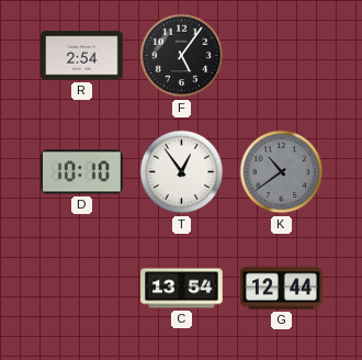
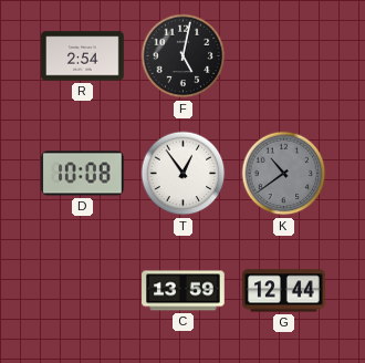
F: 5:06 -> 5:02 (184, 56)
D: 10:10 -> 10:08 (83, 174)
C: 13:54 -> 13:59 (184, 291)
